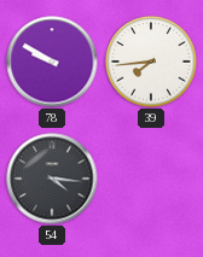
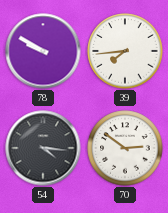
70: none -> 2:51 (125, 148)
